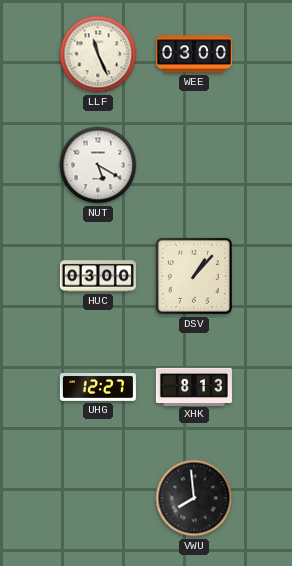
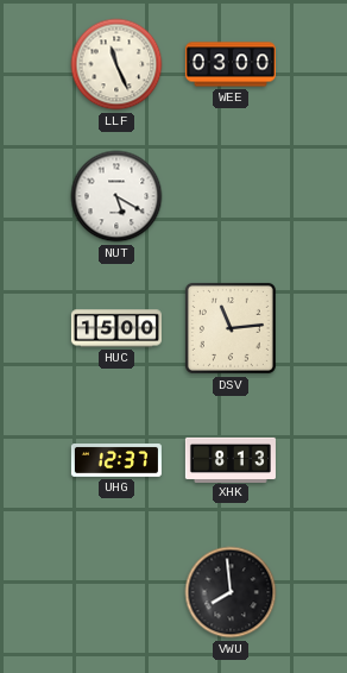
HUC: 03:00 -> 15:00 (116, 328)
DSV: 1:07 -> 11:14 (231, 328)
UHG: 12:27 -> 12:37 (116, 461)
